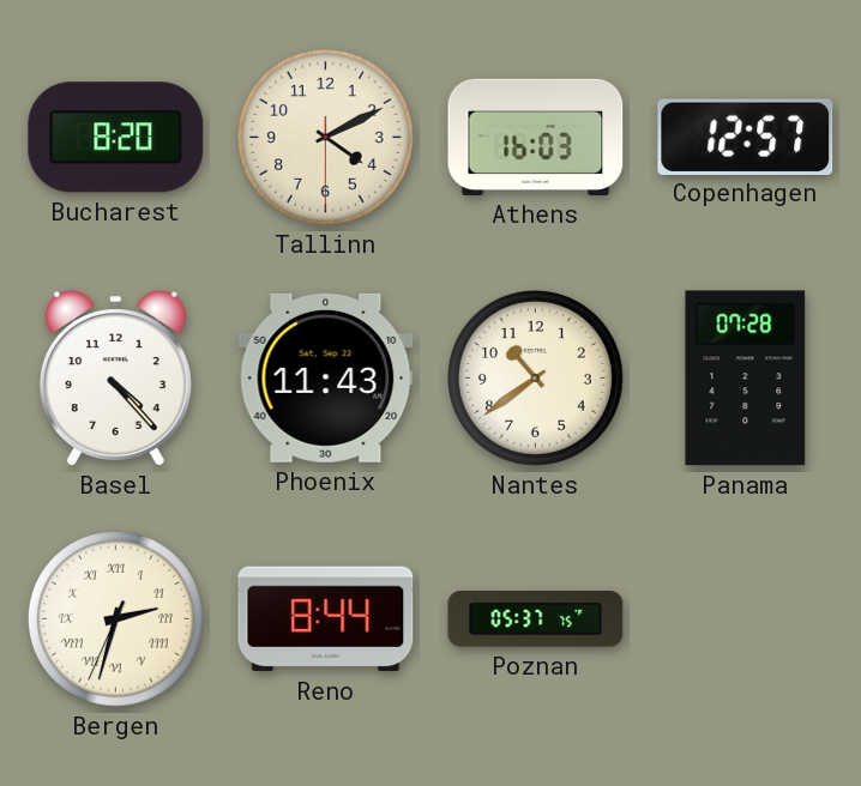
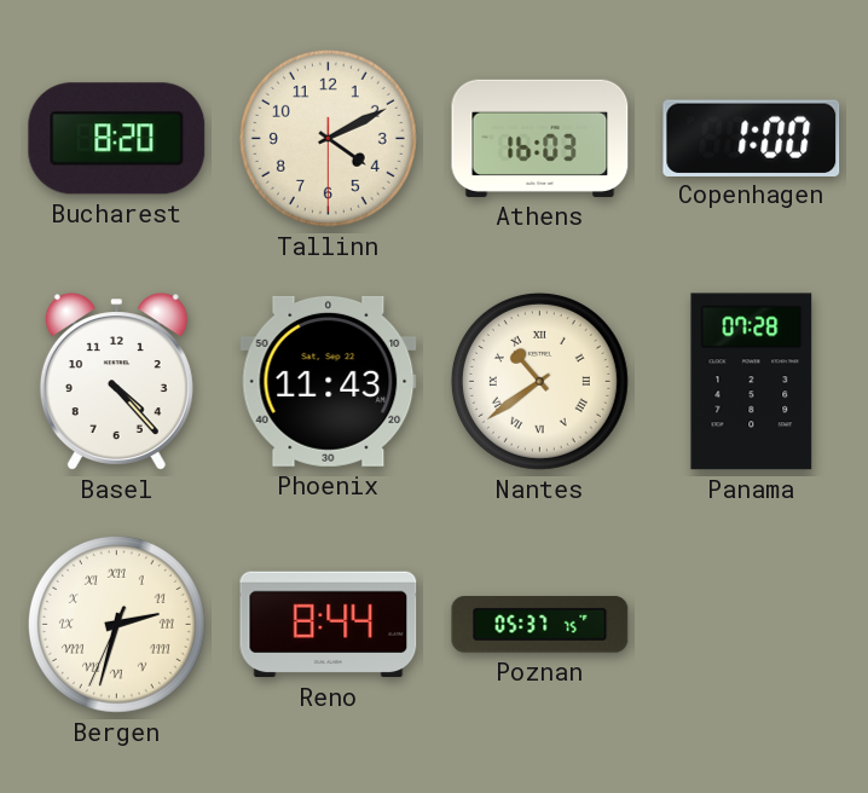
Copenhagen: 12:57 -> 1:00 (752, 138)
Nantes numerals: Arabic -> Roman (539, 381)
